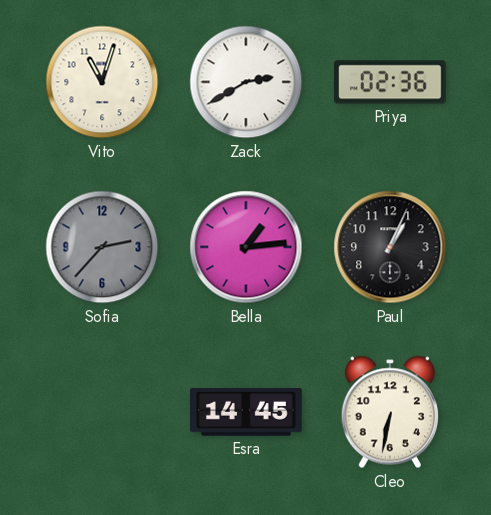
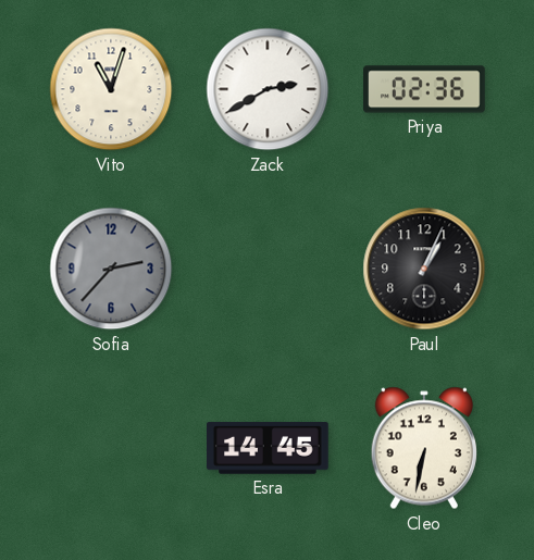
Bella: 1:14 -> none (246, 247)
